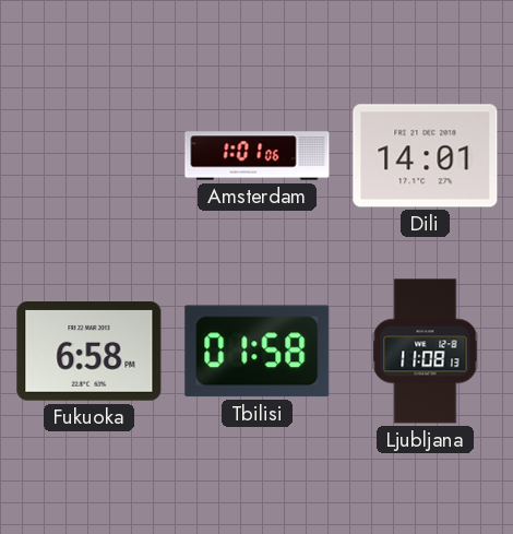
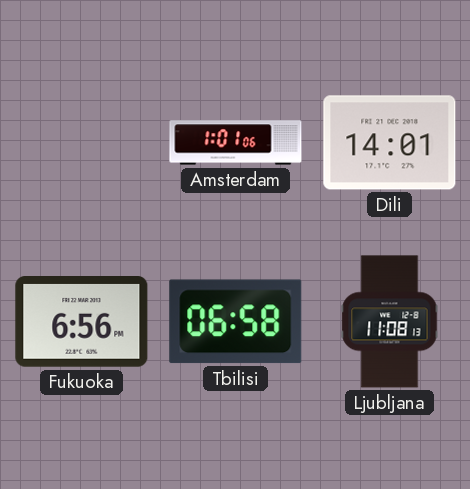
Fukuoka: 6:58 -> 6:56 (82, 322)
Tbilisi: 01:58 -> 06:58 (236, 322)
